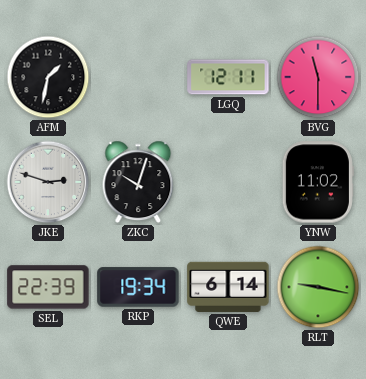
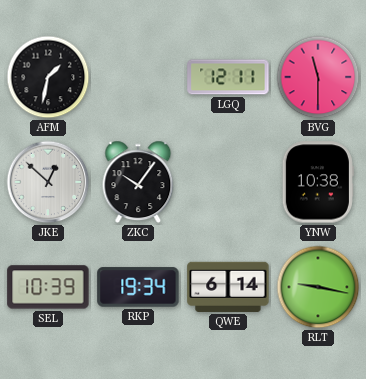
JKE: 2:48 -> 12:52 (48, 182)
ZKC: 10:03 -> 10:06 (138, 182)
YNW: 11:02 -> 10:38 (318, 182)
SEL: 22:39 -> 10:39 (48, 287)
